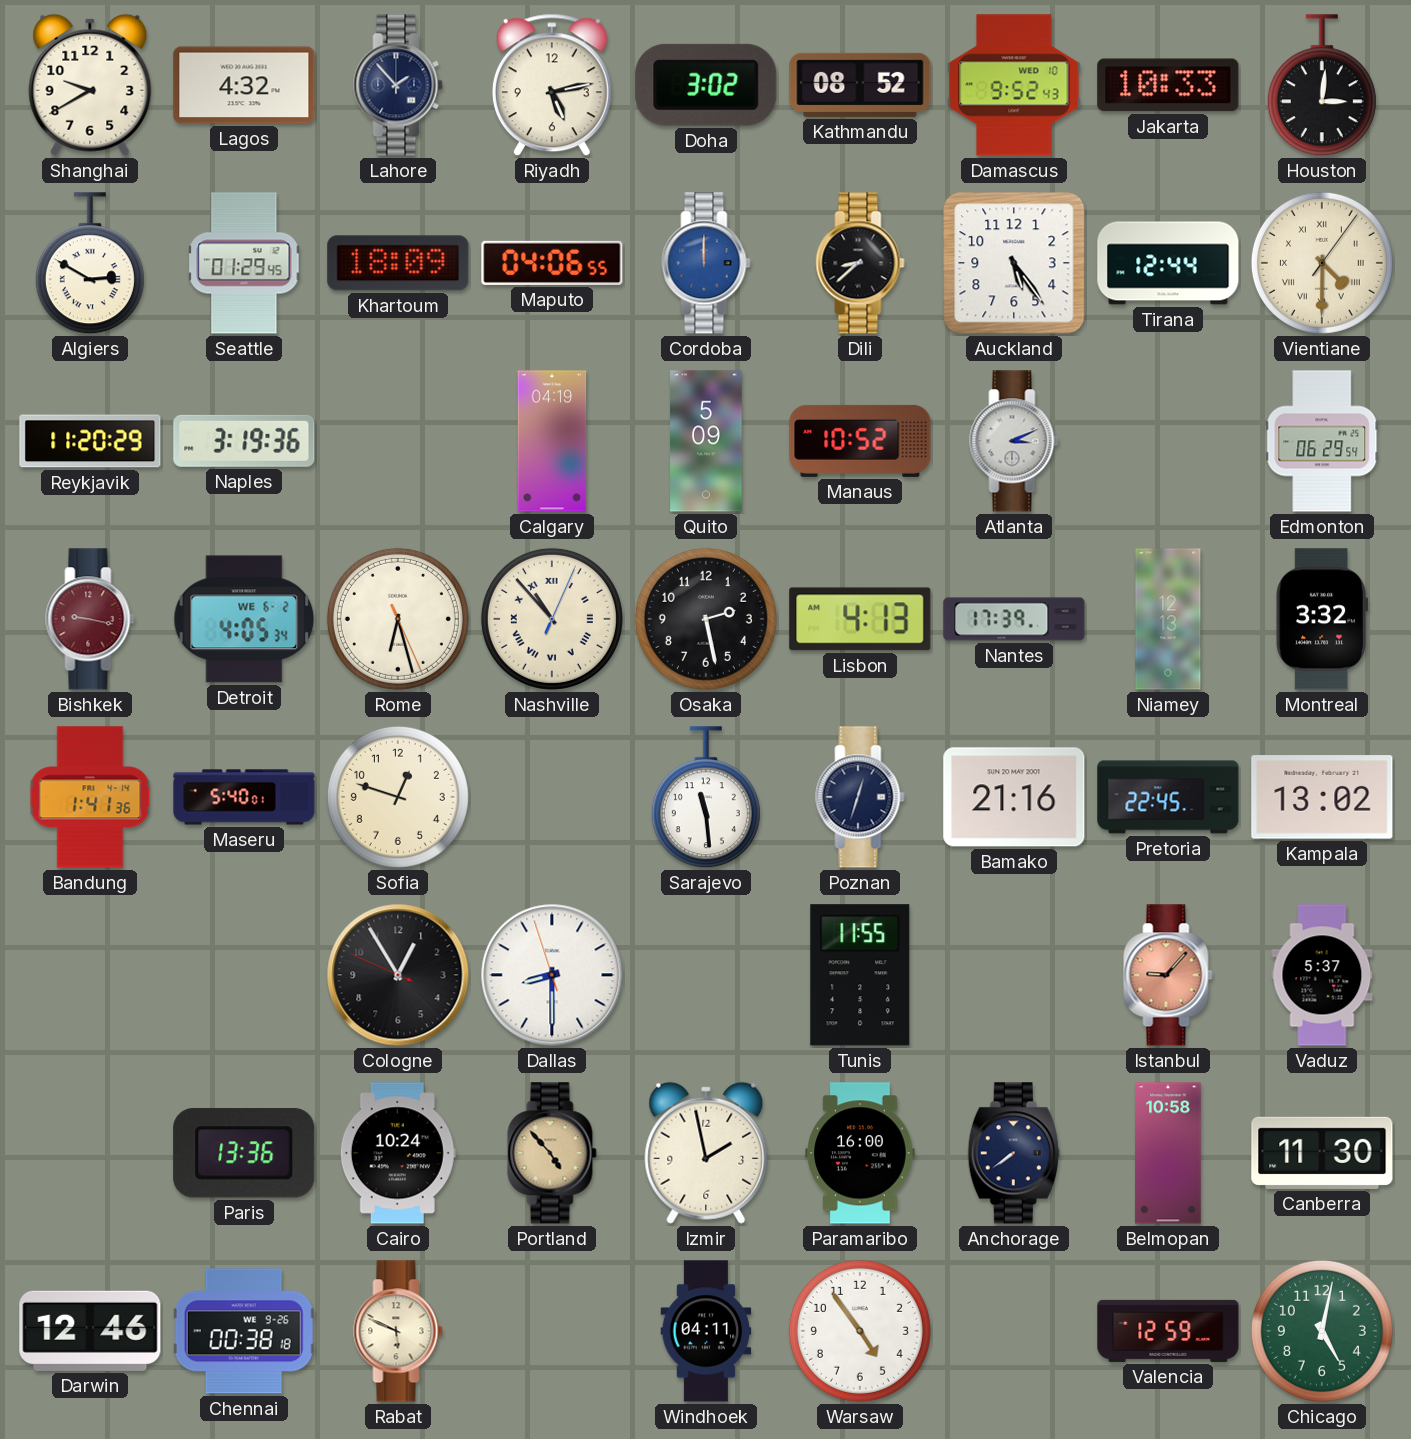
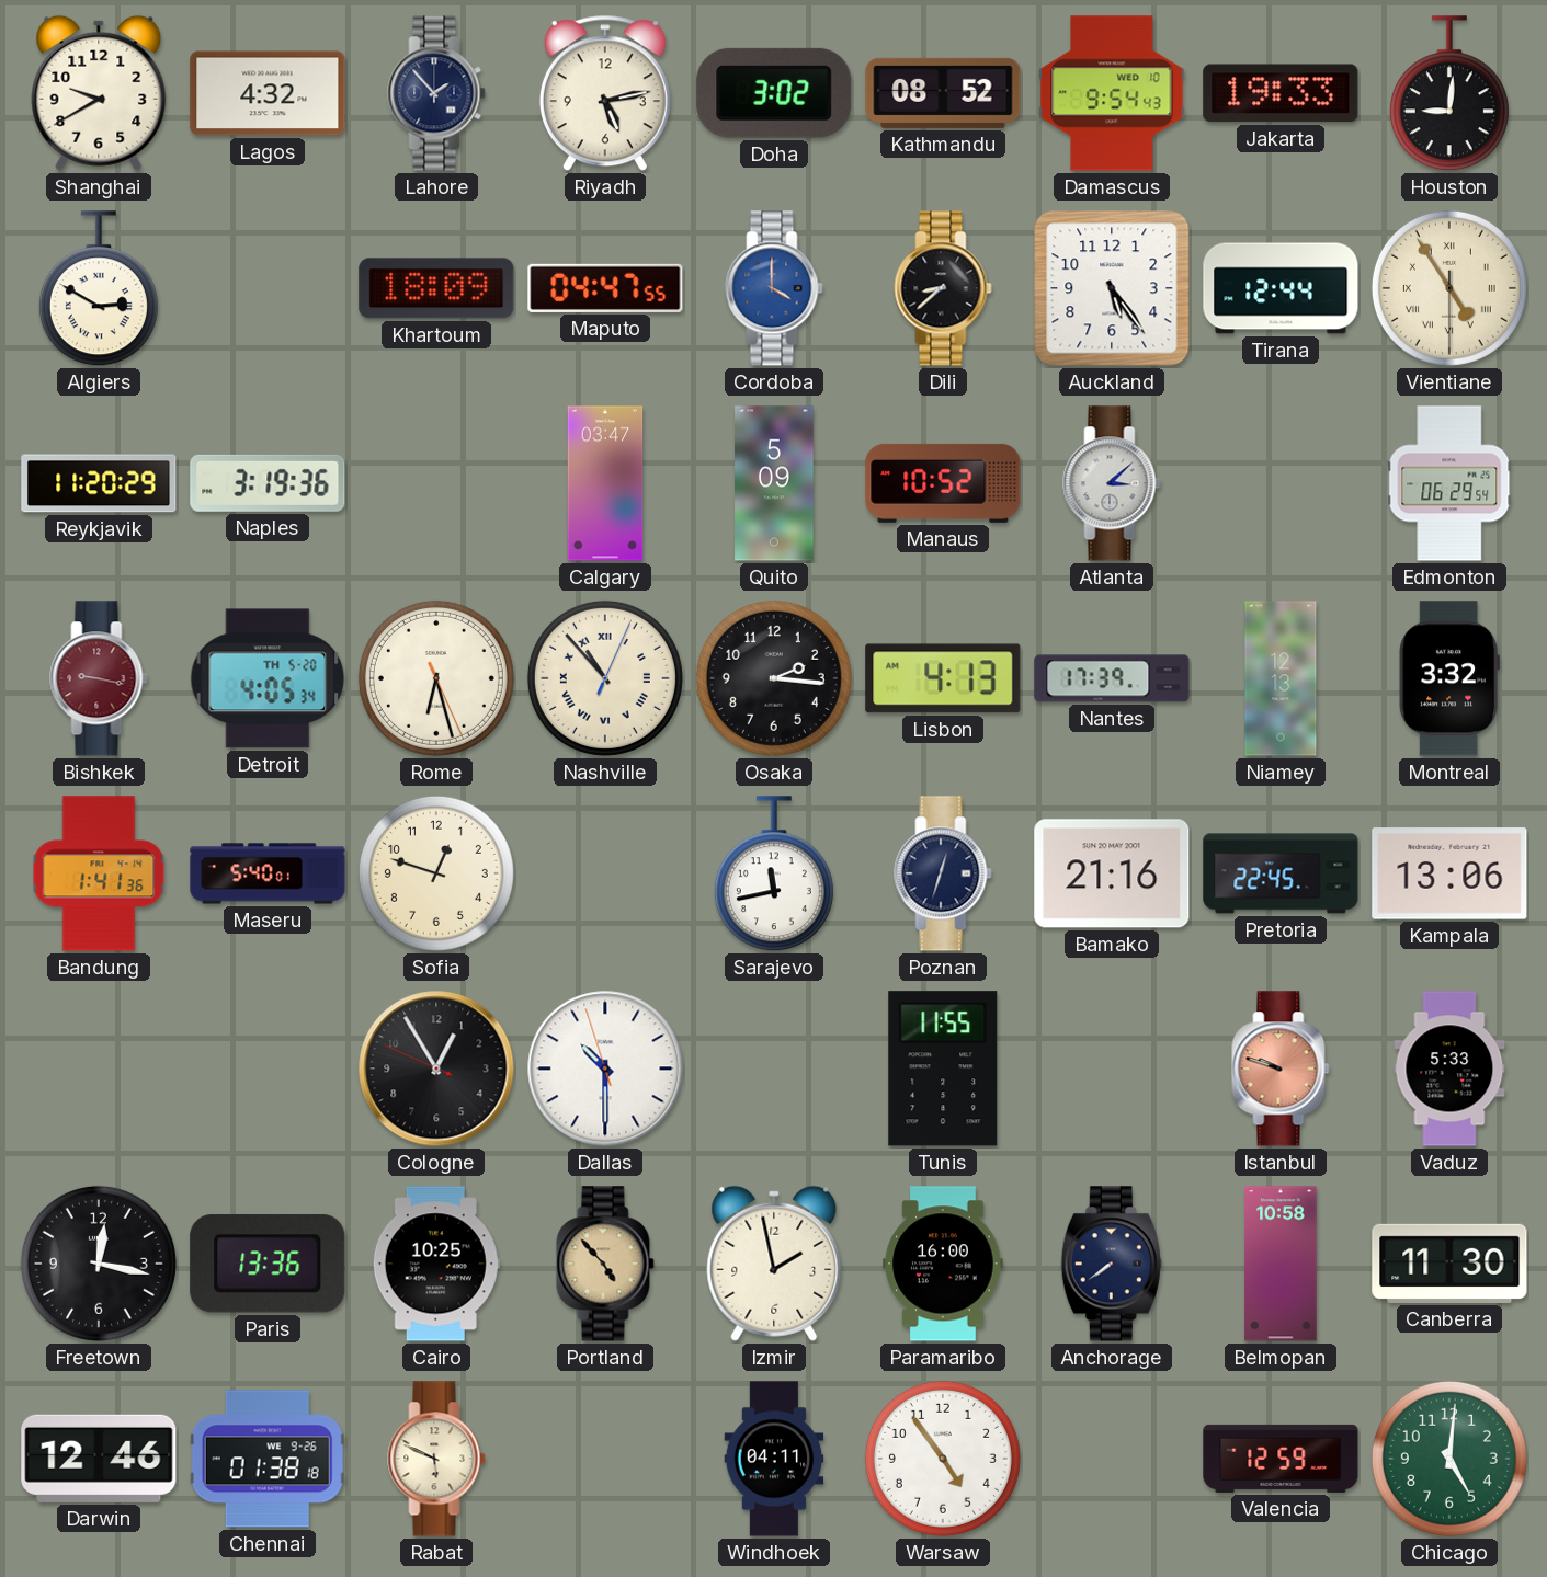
Damascus: 9:52 -> 9:54 (1112, 93)
Jakarta: 10:33 -> 19:33 (1281, 93)
Houston: 3:01 -> 9:01 (1449, 94)
Seattle: 01:29 -> none (244, 263)
Maputo: 04:06 -> 04:47 (605, 288)
Cordoba: 12:00 -> 4:00 (774, 288)
Vientiane: 4:30 -> 4:54 (1449, 288)
Calgary: 04:19 -> 03:47 (605, 483)
Atlanta: 3:11 -> 3:08 (1112, 483)
Detroit date: WE 6-2 -> TH 5-20 (268, 678)
Osaka: 2:28 -> 2:16 (774, 678)
Sarajevo: 11:29 -> 11:43 (774, 875)
Kampala: 13:02 -> 13:06 (1449, 873)
Dallas: 8:29 -> 10:29 (605, 1069)
Istanbul: 9:07 -> 9:48 (1281, 1069)
Vaduz: 5:37 -> 5:33 (1449, 1069)
Freetown: none -> 12:17 (99, 1264)
Cairo: 10:24 -> 10:25 (436, 1264)
Chennai: 00:38 -> 01:38 (268, 1459)
Chicago: 5:02 -> 5:01 (1449, 1459)
